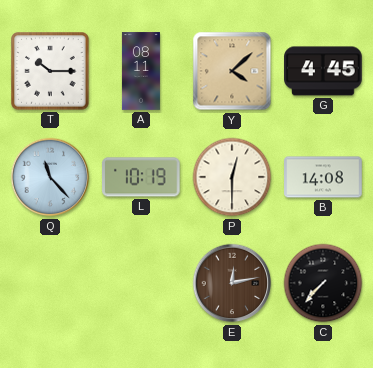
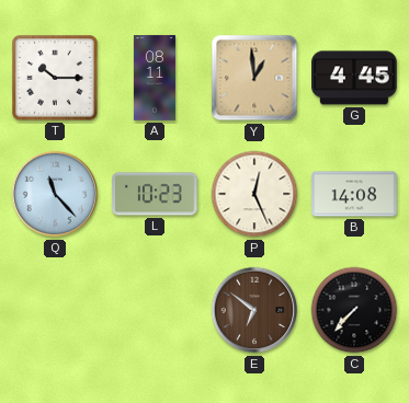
Y: 4:08 -> 12:59 (254, 78)
L: 10:19 -> 10:23 (156, 194)
P: 12:30 -> 12:26 (254, 194)
E: 12:13 -> 6:51 (254, 310)
